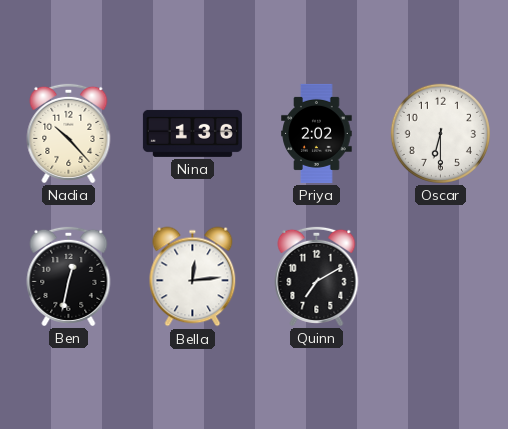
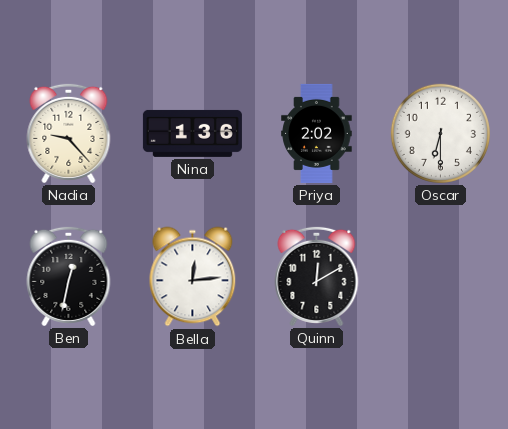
Nadia: 10:23 -> 9:23 (69, 133)
Quinn: 7:10 -> 12:10 (317, 276)
